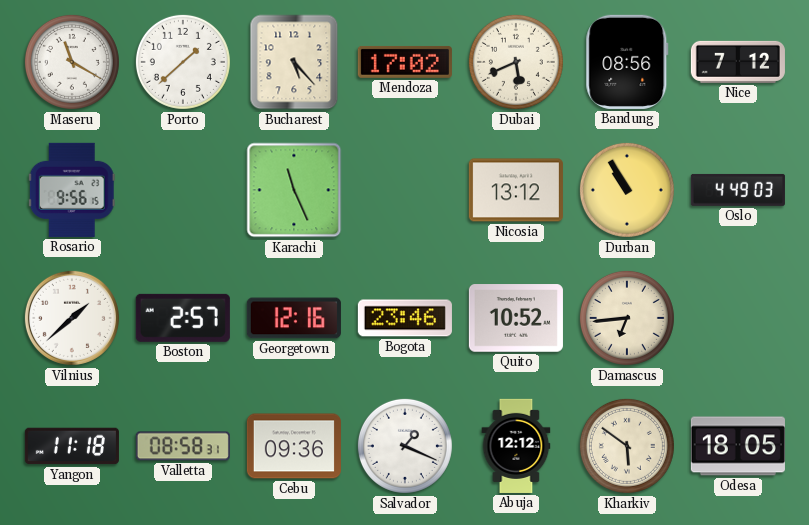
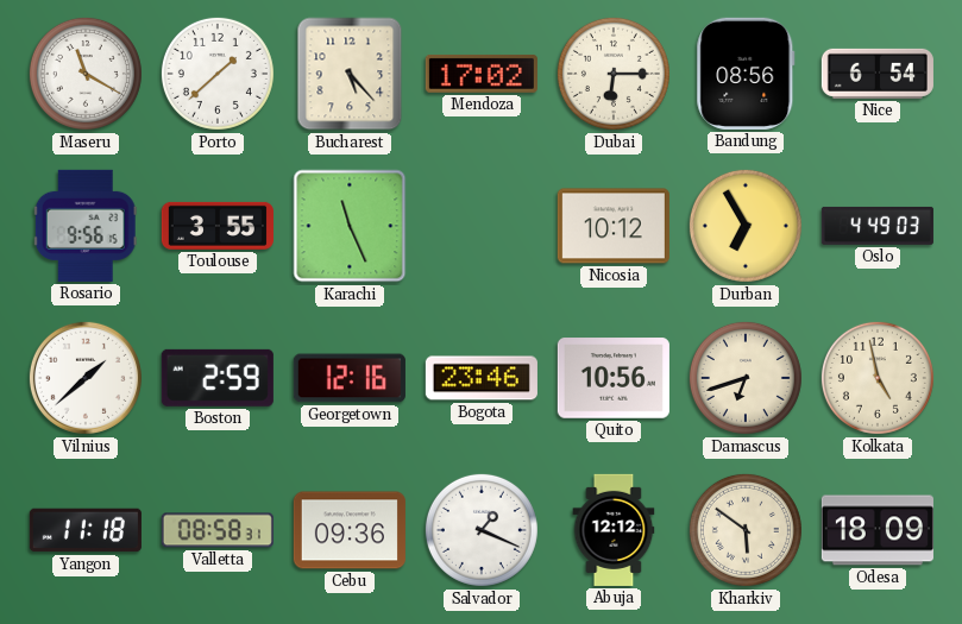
Dubai: 5:41 -> 6:15 (614, 74)
Nice: 7:12 -> 6:54 (878, 74)
Toulouse: none -> 3:55 (218, 226)
Nicosia: 13:12 -> 10:12 (614, 226)
Durban: 10:55 -> 6:55 (746, 226)
Boston: 2:57 -> 2:59 (218, 378)
Quito: 10:52 -> 10:56 (614, 378)
Damascus: 6:44 -> 6:42 (746, 378)
Kolkata: none -> 4:58 (878, 378)
Odesa: 18:05 -> 18:09 (878, 530)
